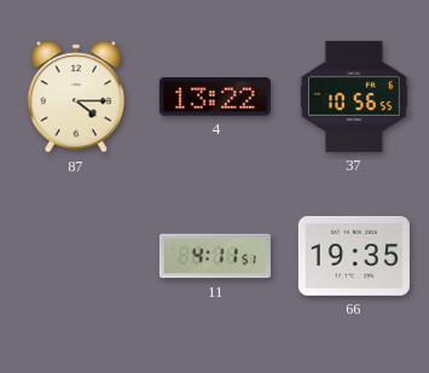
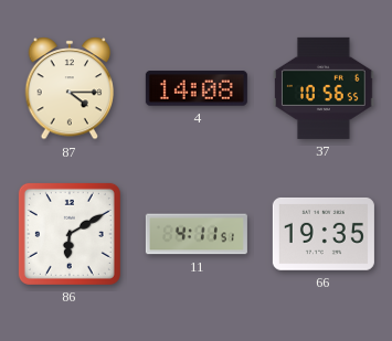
4: 13:22 -> 14:08 (197, 88)
86: none -> 6:10 (70, 234)
